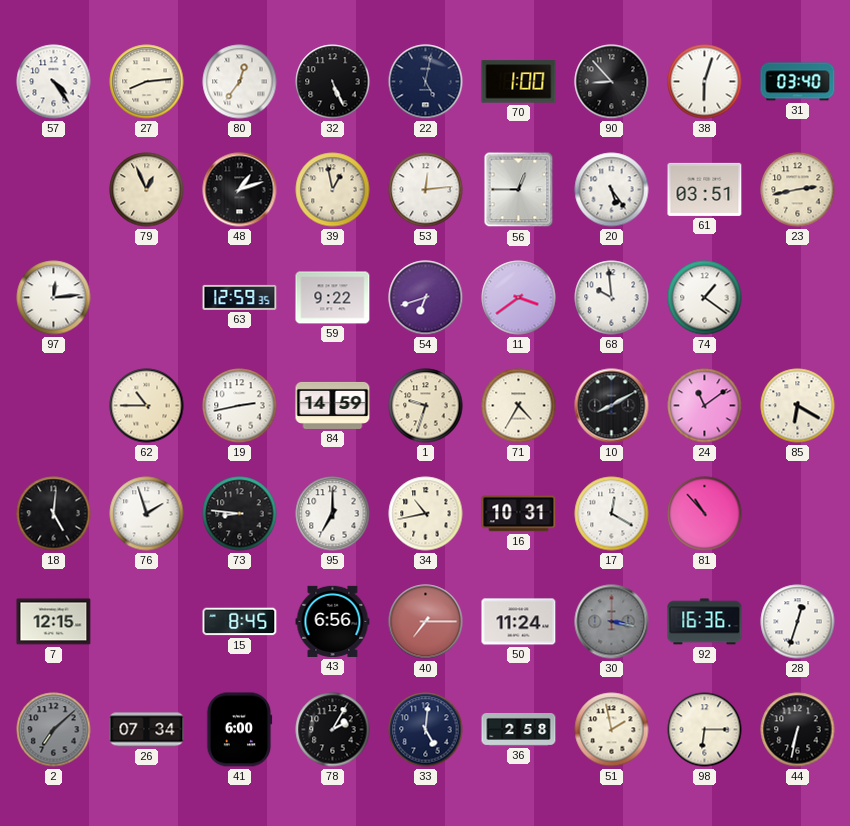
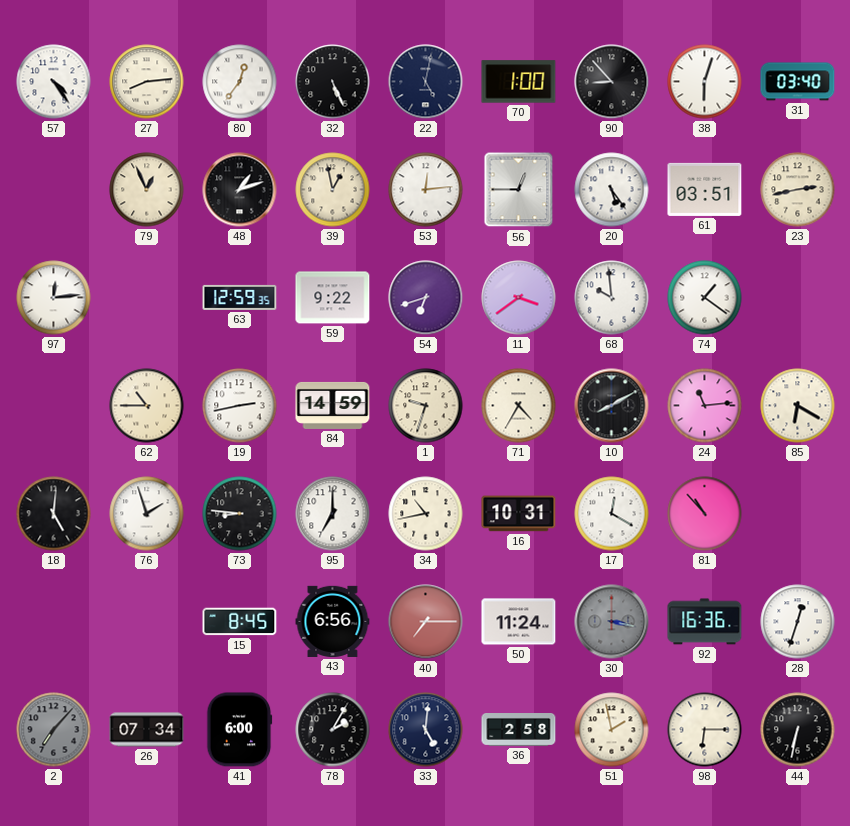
24: 11:09 -> 11:14 (705, 406)
7: 12:15 -> none (54, 622)
2: 7:08 -> 7:07 (54, 730)
